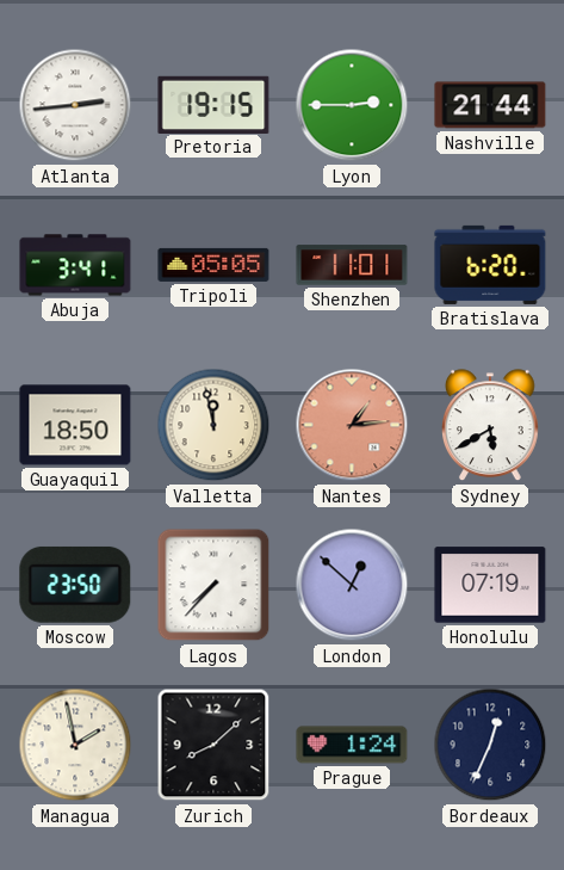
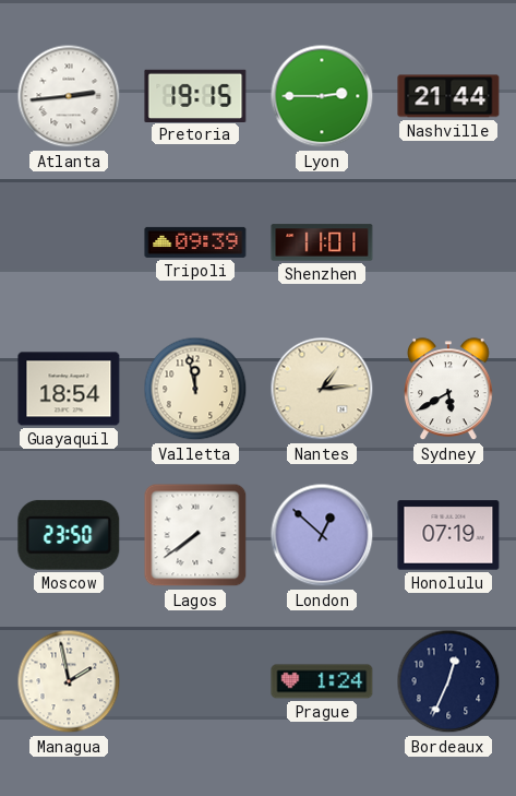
Abuja: 3:41 -> none (75, 265)
Tripoli: 05:05 -> 09:39 (195, 242)
Bratislava: 6:20 -> none (490, 265)
Guayaquil: 18:50 -> 18:54 (69, 389)
Nantes dial: salmon -> cream (322, 389)
Lagos: 7:37 -> 7:39 (195, 535)
Zurich: 8:08 -> none (213, 745)
